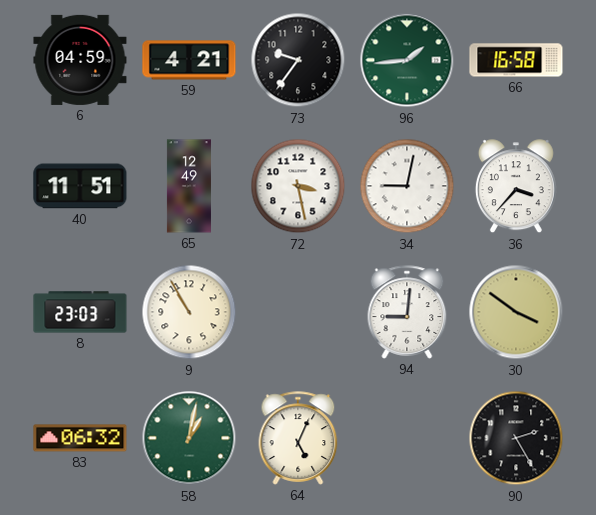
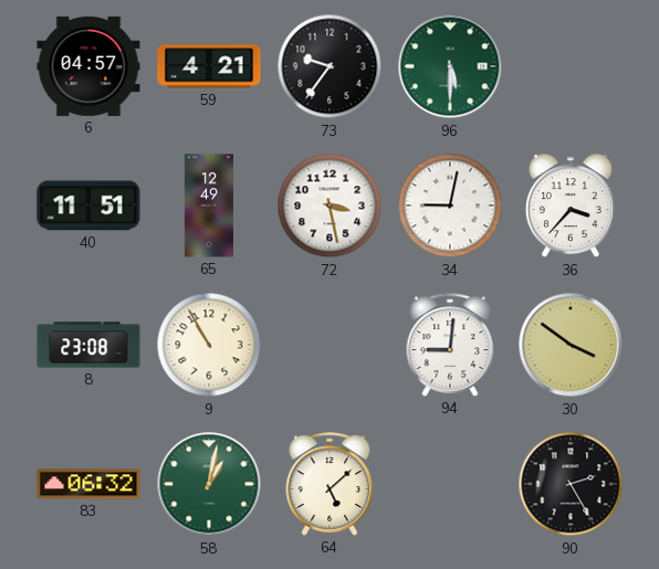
6: 04:59 -> 04:57 (88, 66)
96: 1:44 -> 5:30 (450, 66)
66: 16:58 -> none (516, 60)
8: 23:03 -> 23:08 (88, 345)
64: 5:04 -> 5:08 (329, 484)
